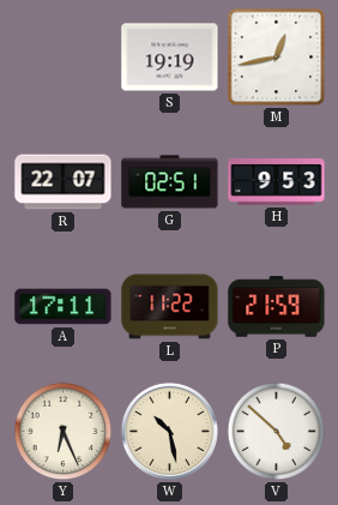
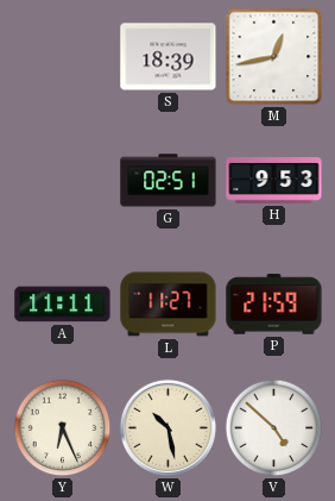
S: 19:19 -> 18:39 (169, 57)
R: 22:07 -> none (64, 182)
A: 17:11 -> 11:11 (63, 305)
L: 11:22 -> 11:27 (169, 305)
